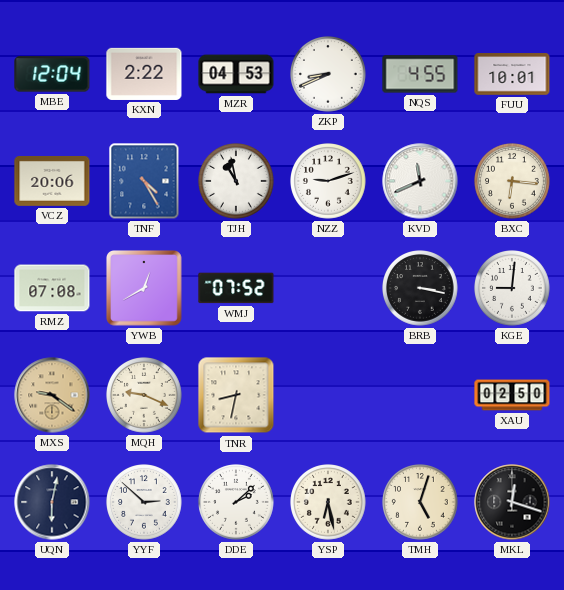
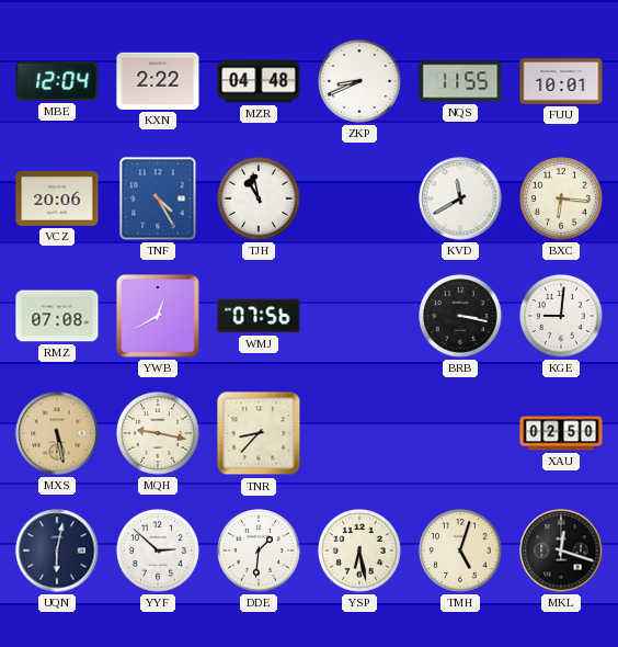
MZR: 04:53 -> 04:48 (259, 81)
NQS: 4:55 -> 11:55 (460, 81)
NZZ: 9:12 -> none (329, 182)
KVD: 11:41 -> 11:40 (460, 198)
WMJ: 07:52 -> 07:56 (259, 316)
MXS: 9:21 -> 5:28 (57, 433)
MQH: 9:19 -> 9:17 (159, 434)
TNR: 8:32 -> 8:37 (259, 433)
DDE: 2:08 -> 1:31 (260, 552)
